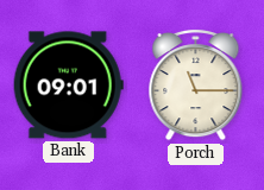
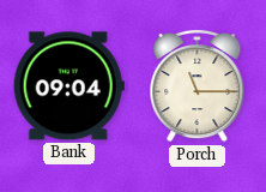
Bank: 09:01 -> 09:04 (68, 86)
